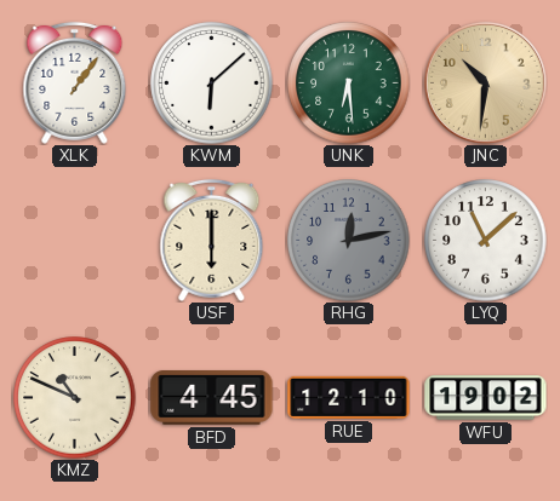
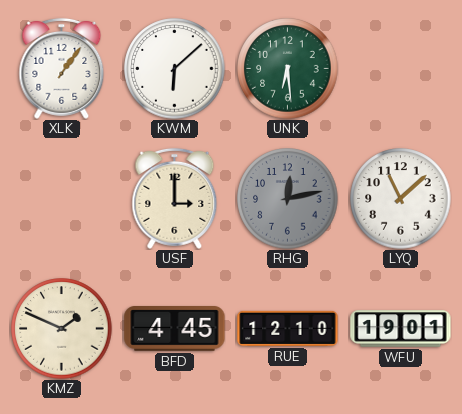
JNC: 10:31 -> none (485, 82)
USF: 6:00 -> 3:00 (175, 198)
KMZ: 10:49 -> 1:49 (62, 329)
WFU: 19:02 -> 19:01 (401, 329)
